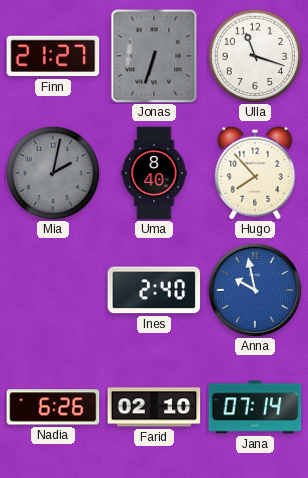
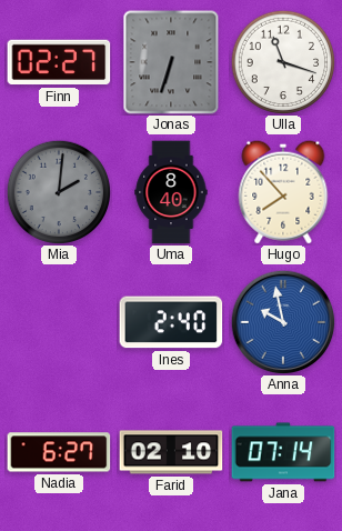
Finn: 21:27 -> 02:27 (59, 62)
Mia: 2:02 -> 2:01 (59, 192)
Nadia: 6:26 -> 6:27 (59, 452)
